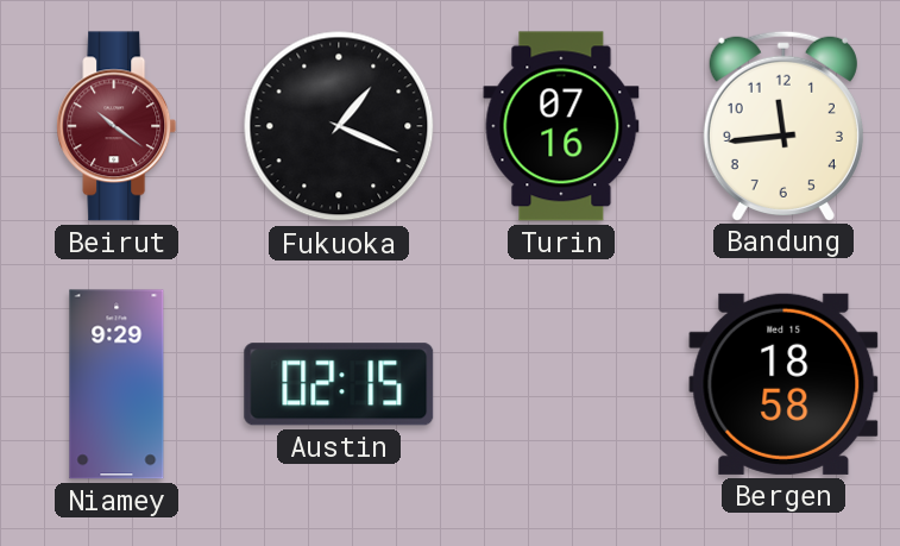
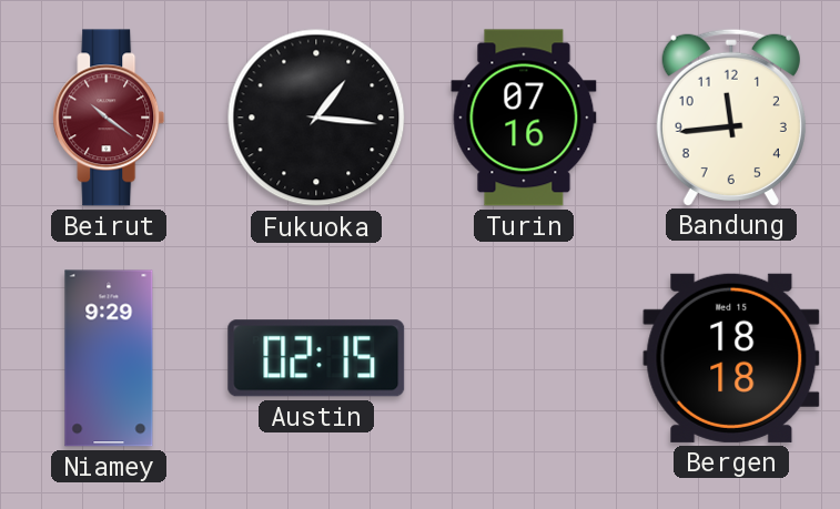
Fukuoka: 1:19 -> 1:16 (316, 118)
Bergen: 18:58 -> 18:18 (731, 358)
